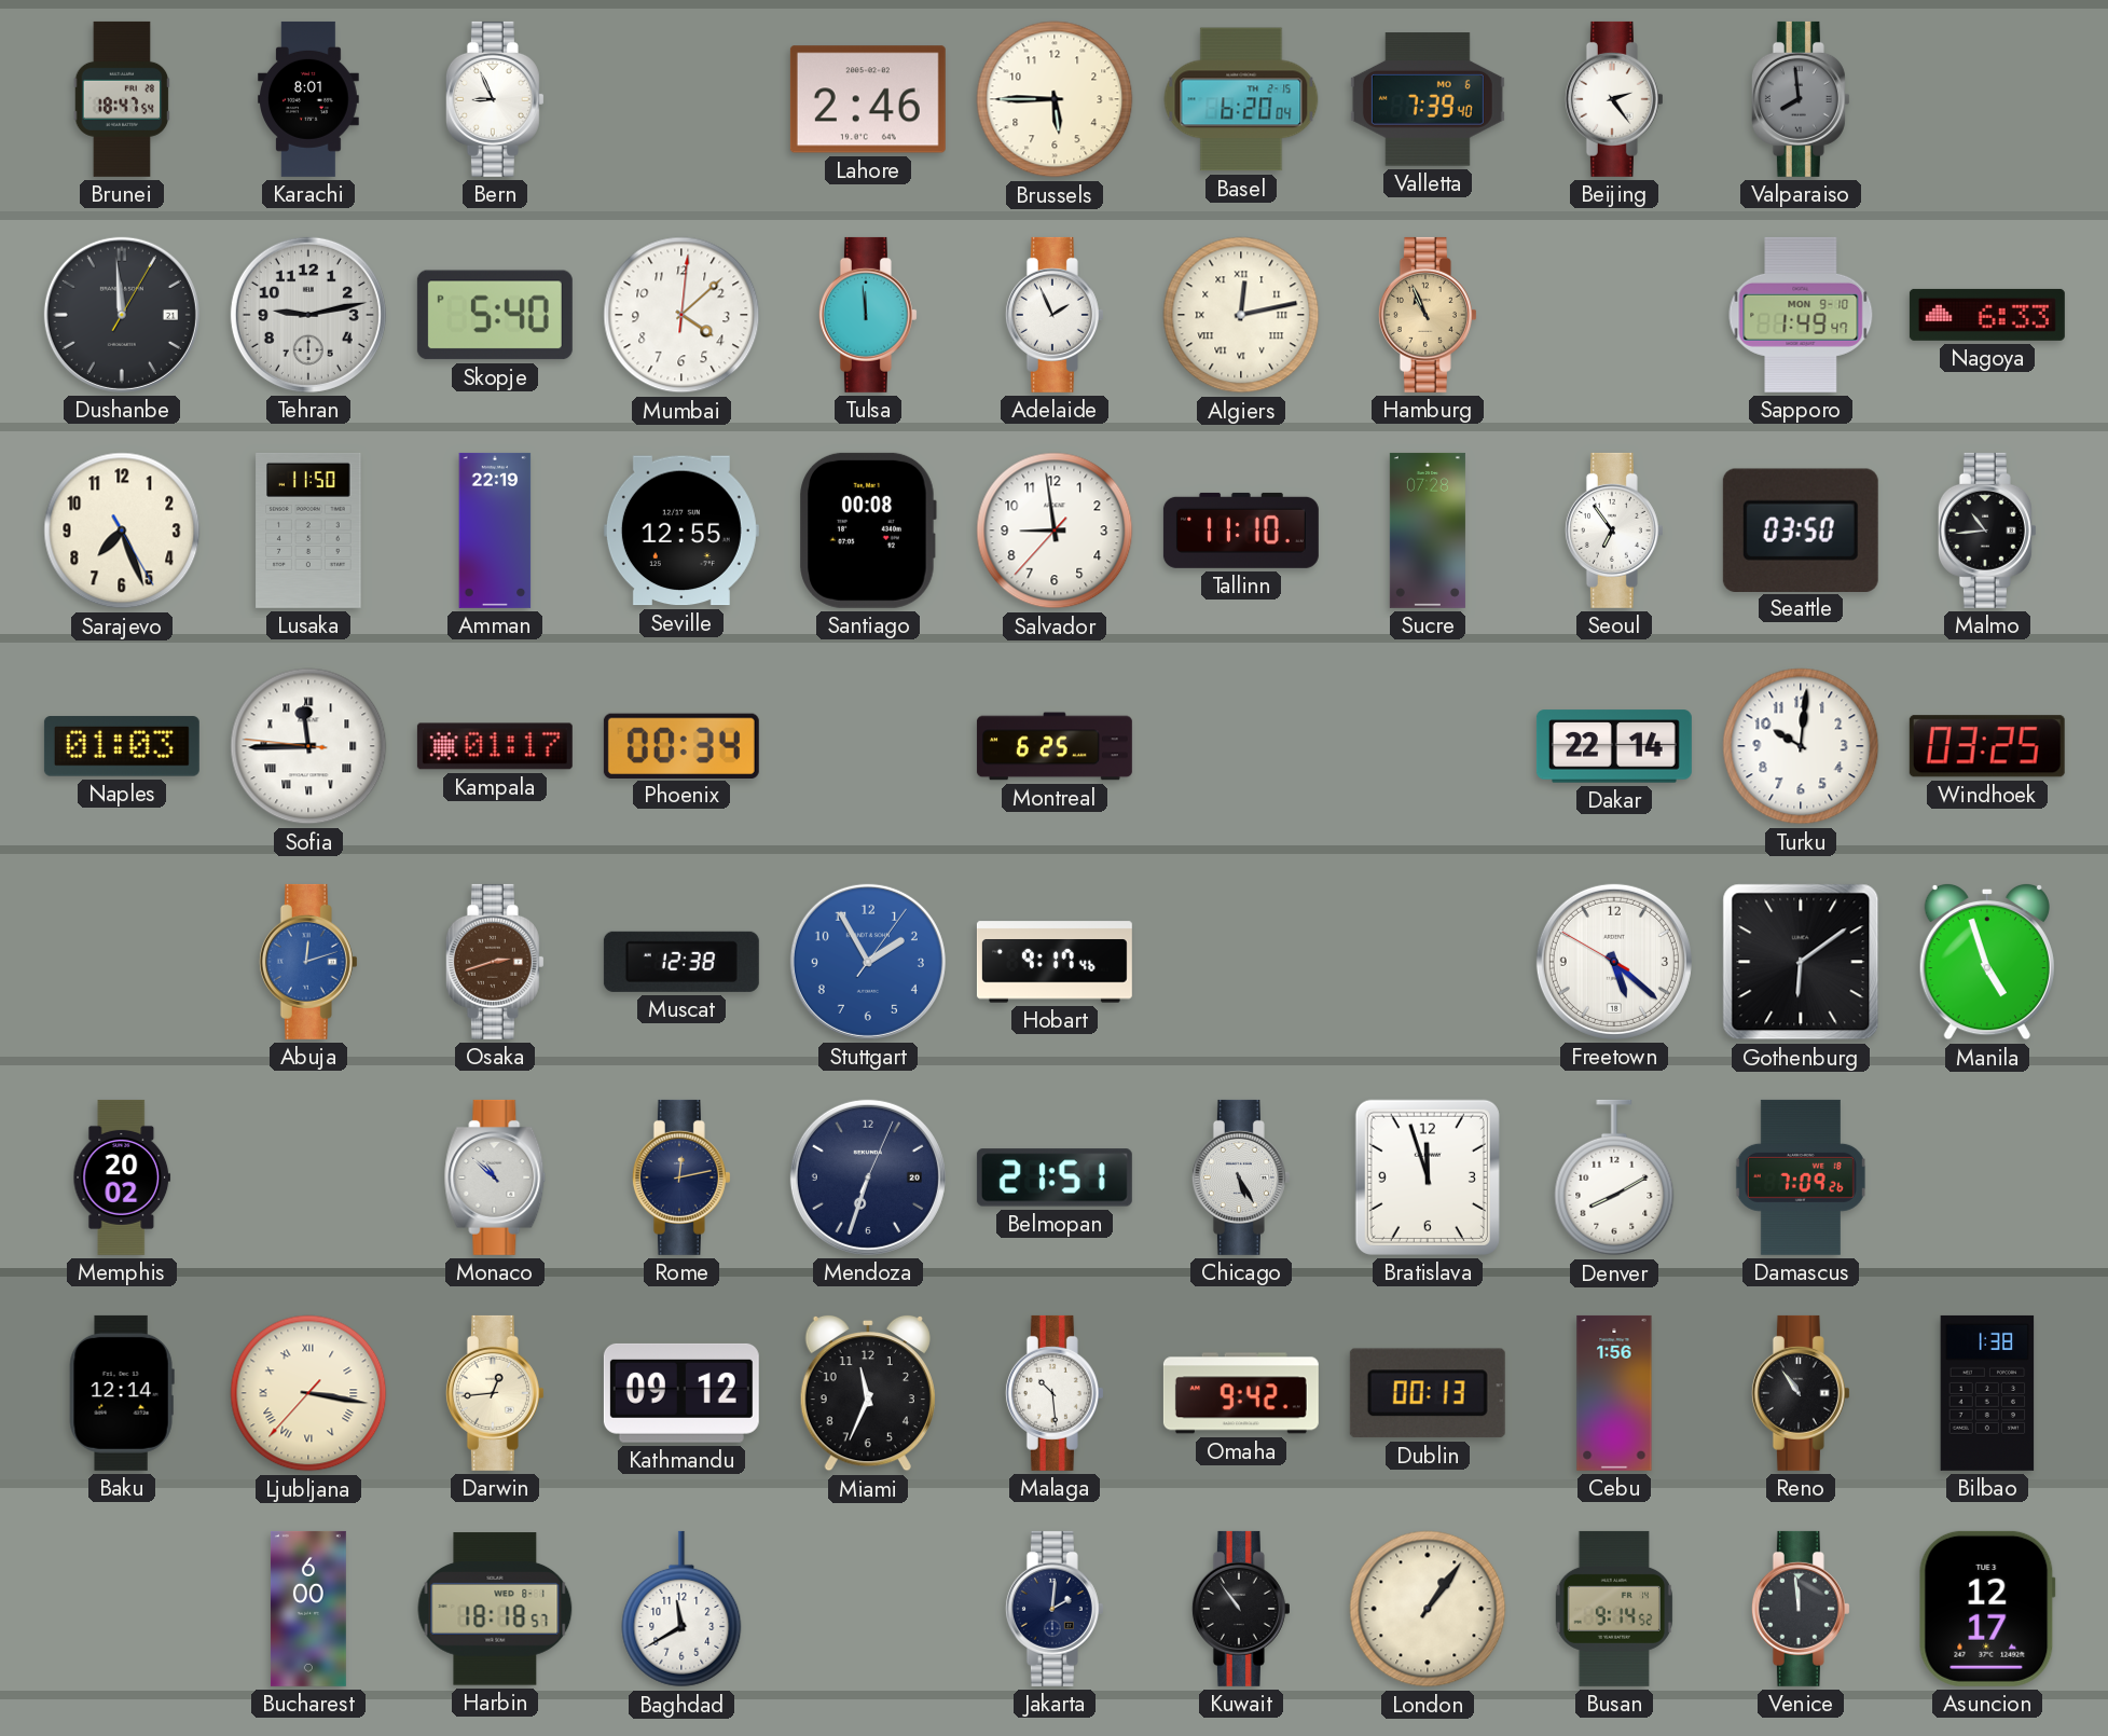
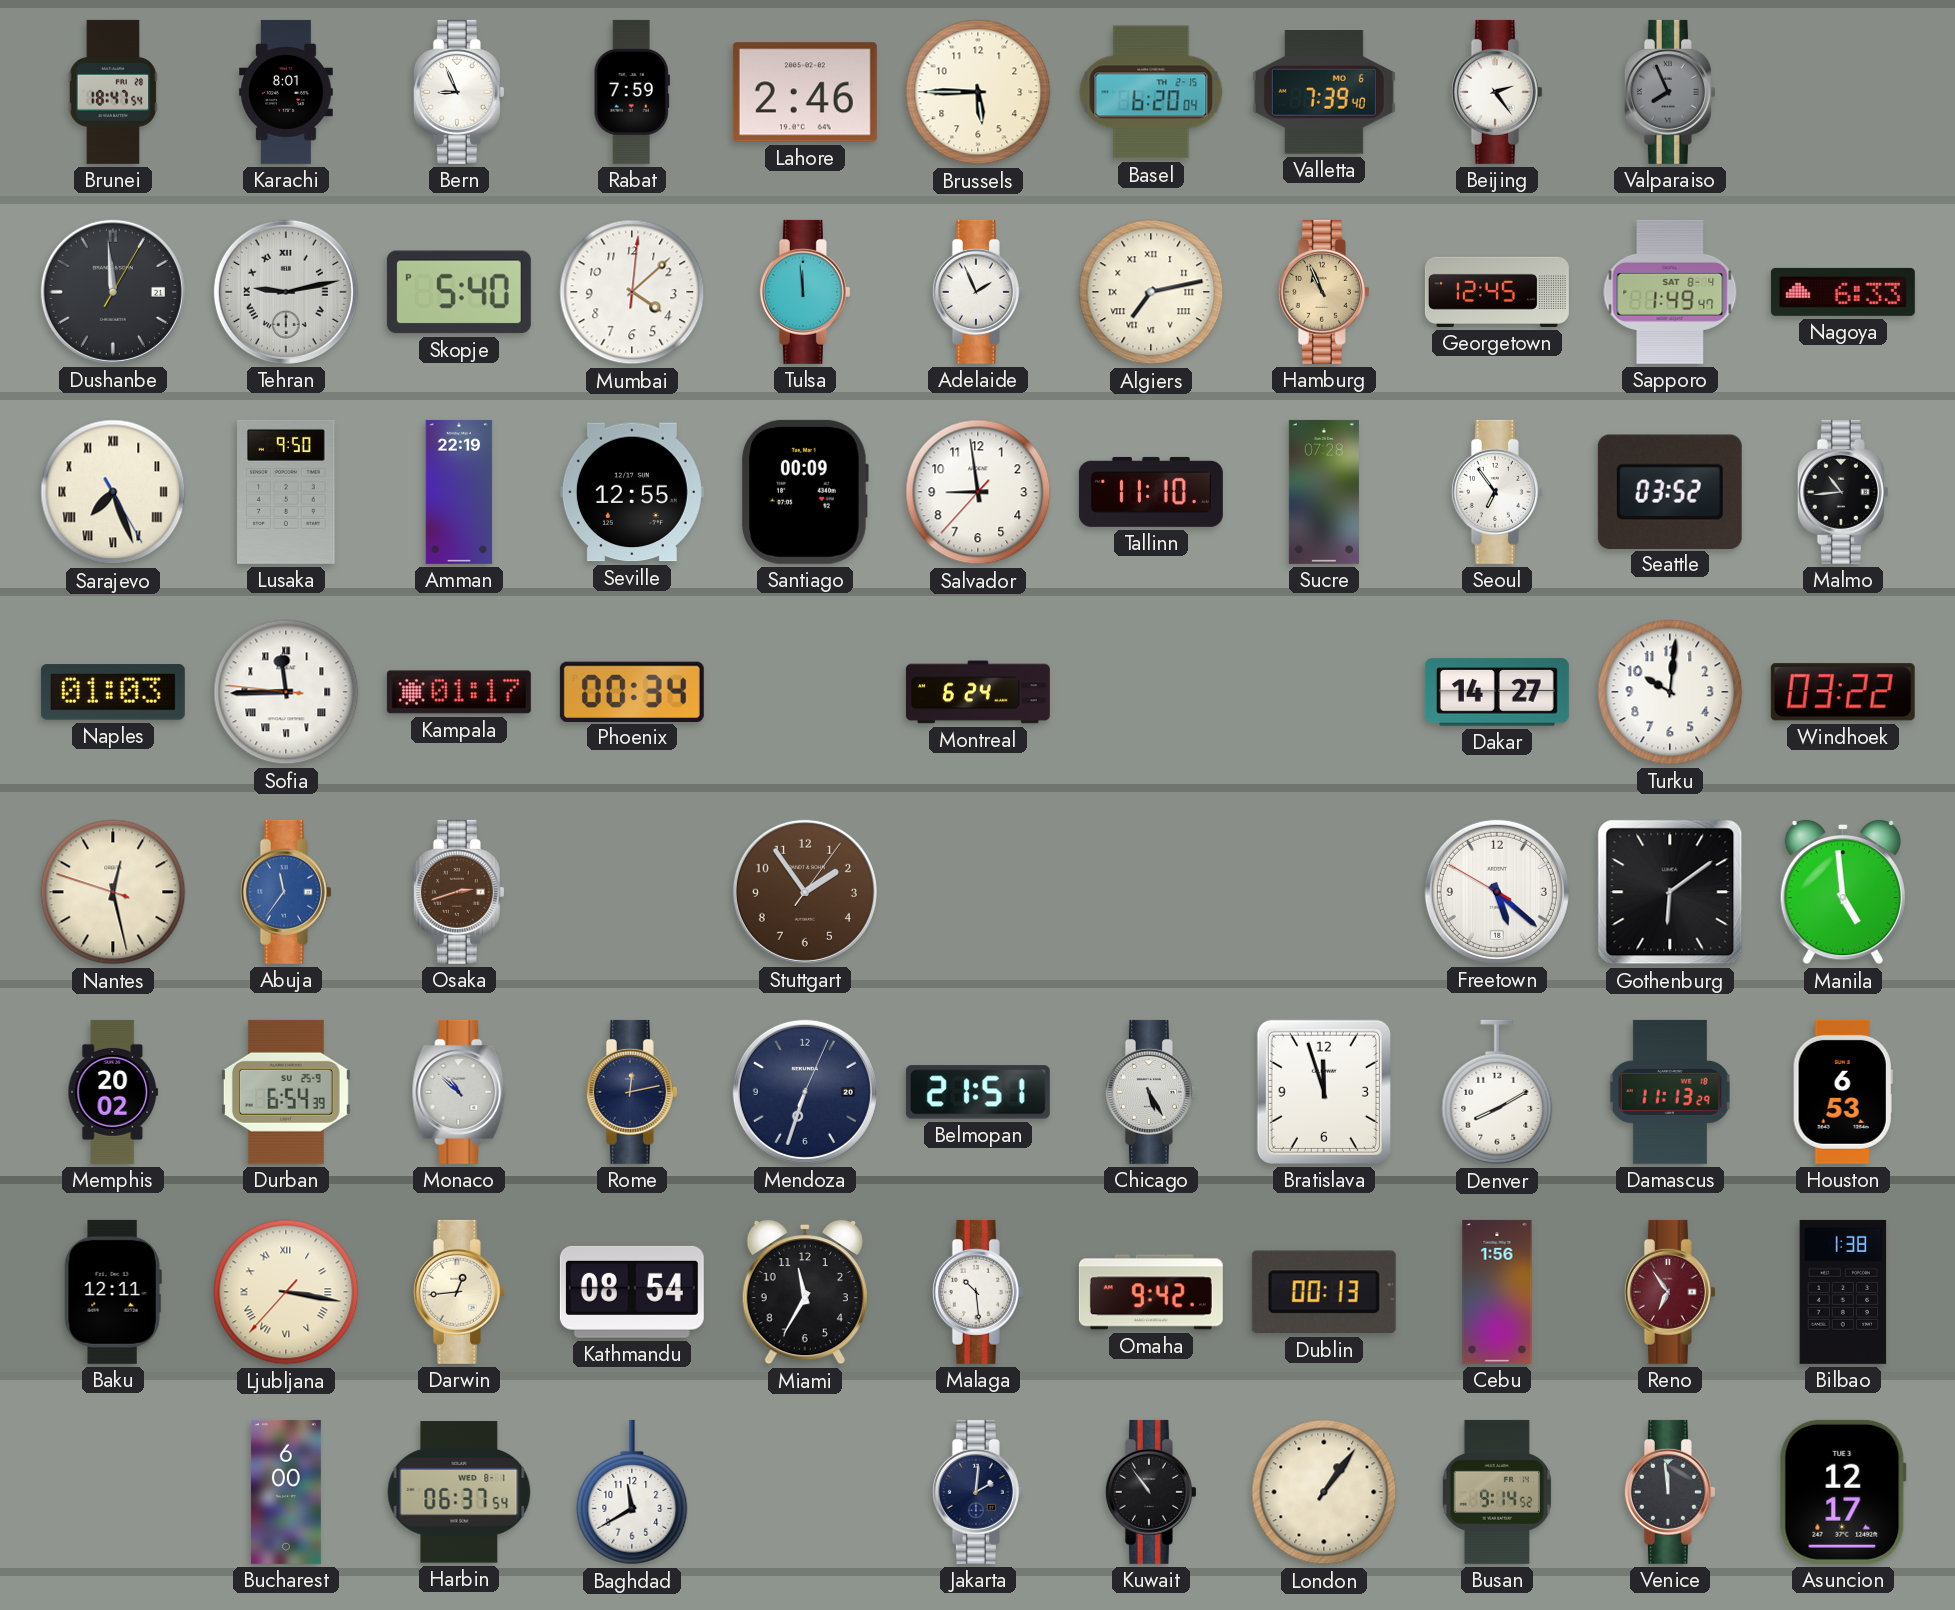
Rabat: none -> 7:59 (632, 92)
Valparaiso: 7:59 -> 7:56 (1670, 92)
Tehran numerals: Arabic -> Roman (286, 292)
Algiers: 12:13 -> 7:13 (1151, 292)
Georgetown: none -> 12:45 (1497, 292)
Sapporo date: MON 9-10 -> SAT 8-4 (1670, 292)
Sarajevo numerals: Arabic -> Roman (113, 492)
Lusaka: 11:50 -> 9:50 (286, 492)
Santiago: 00:08 -> 00:09 (805, 492)
Seattle: 03:50 -> 03:52 (1670, 491)
Montreal: 6:25 -> 6:24 (978, 692)
Dakar: 22:14 -> 14:27 (1497, 692)
Windhoek: 03:25 -> 03:22 (1843, 692)
Nantes: none -> 12:27 (113, 892)
Abuja: 12:12 -> 11:36 (286, 892)
Muscat: 12:38 -> none (681, 962)
Stuttgart: 1:55 -> 1:54 (805, 892)
Stuttgart dial: blue -> brown (805, 892)
Hobart: 9:17 -> none (1055, 962)
Manila: 4:57 -> 4:59 (1843, 892)
Durban: none -> 6:54 (286, 1092)
Damascus: 7:09 -> 11:13 (1670, 1092)
Houston: none -> 6:53 (1843, 1092)
Baku: 12:14 -> 12:11 (113, 1292)
Kathmandu: 09:12 -> 08:54 (632, 1292)
Miami: 11:34 -> 11:35 (805, 1292)
Reno: 10:54 -> 6:54 (1670, 1292)
Reno dial: black -> burgundy (1670, 1292)
Harbin: 18:18 -> 06:37 (459, 1492)
